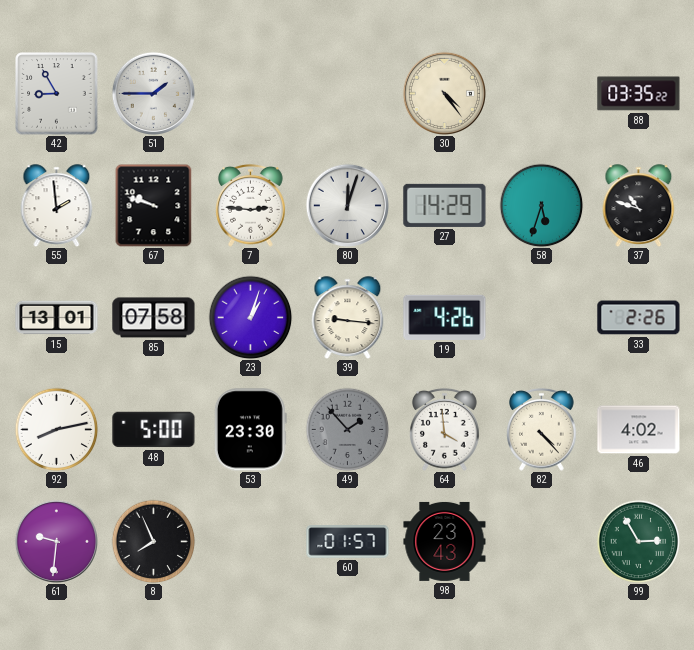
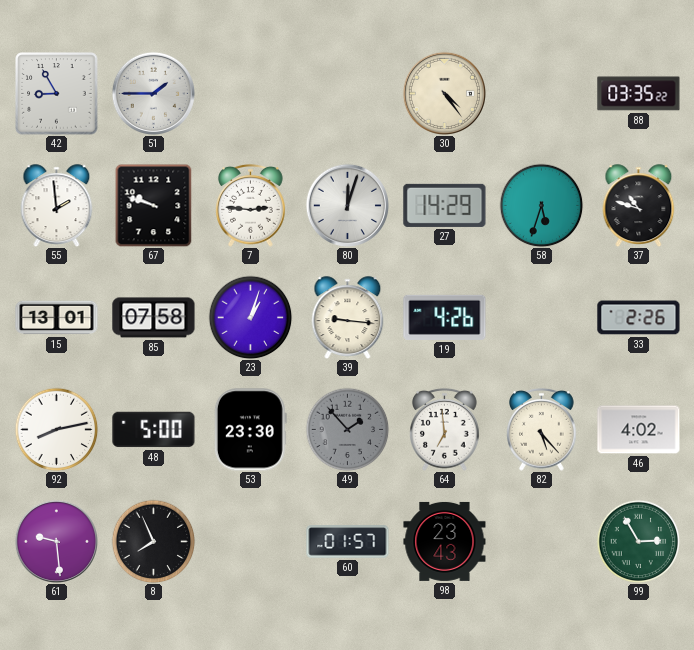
64: 3:59 -> 6:59 (445, 429)
82: 4:23 -> 5:23 (542, 429)
61: 9:31 -> 9:29 (56, 541)
